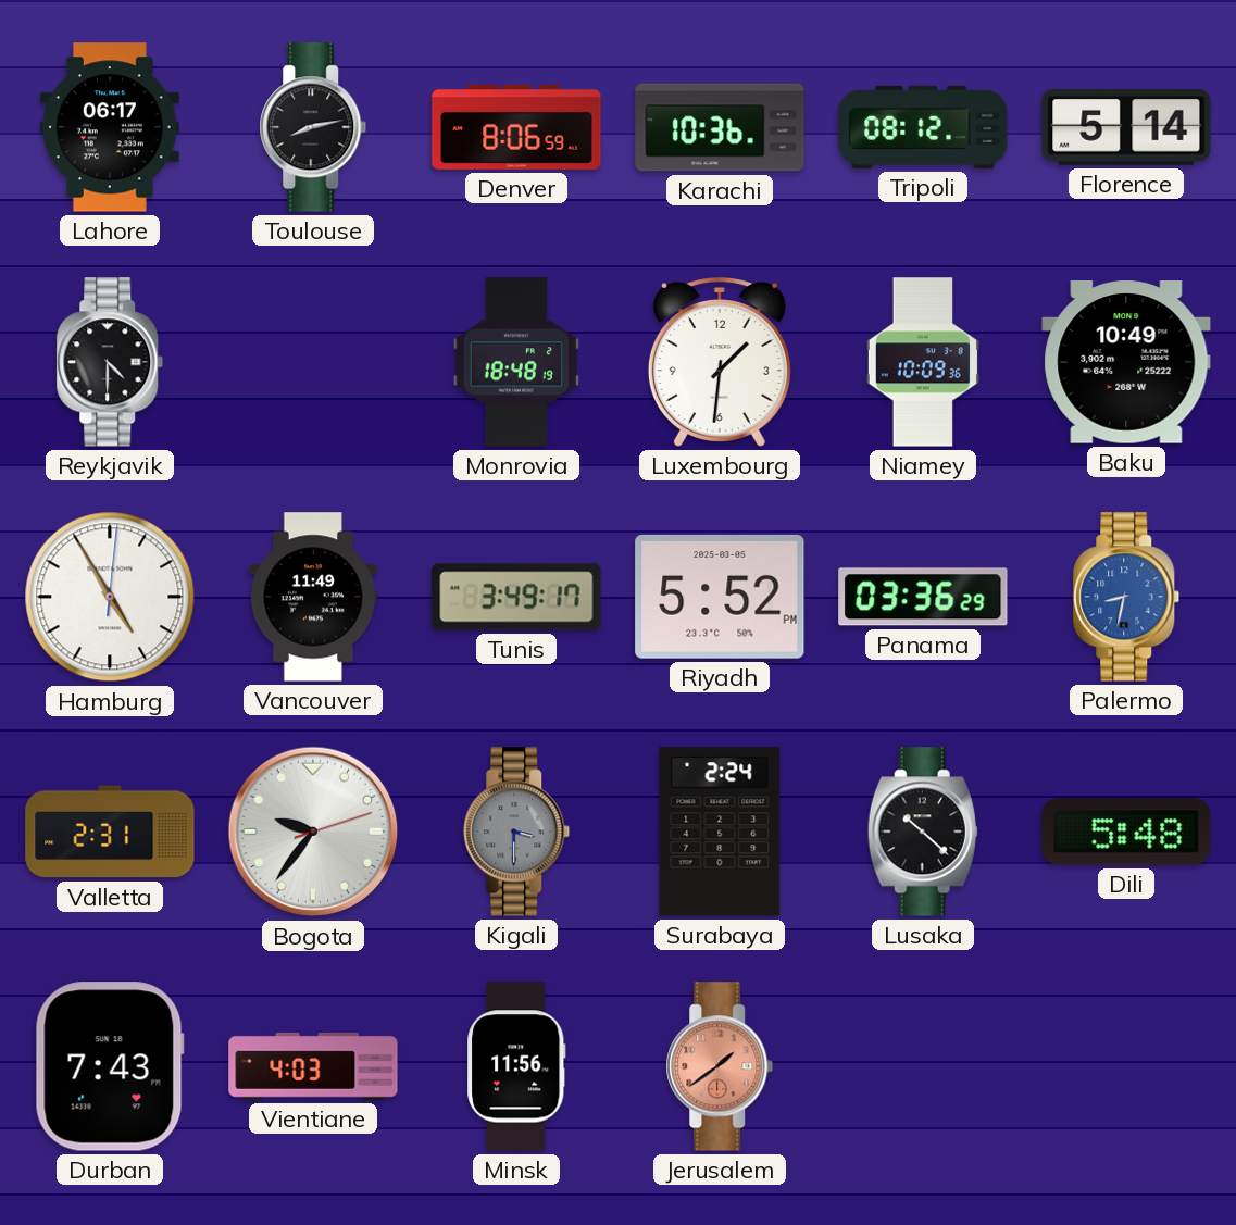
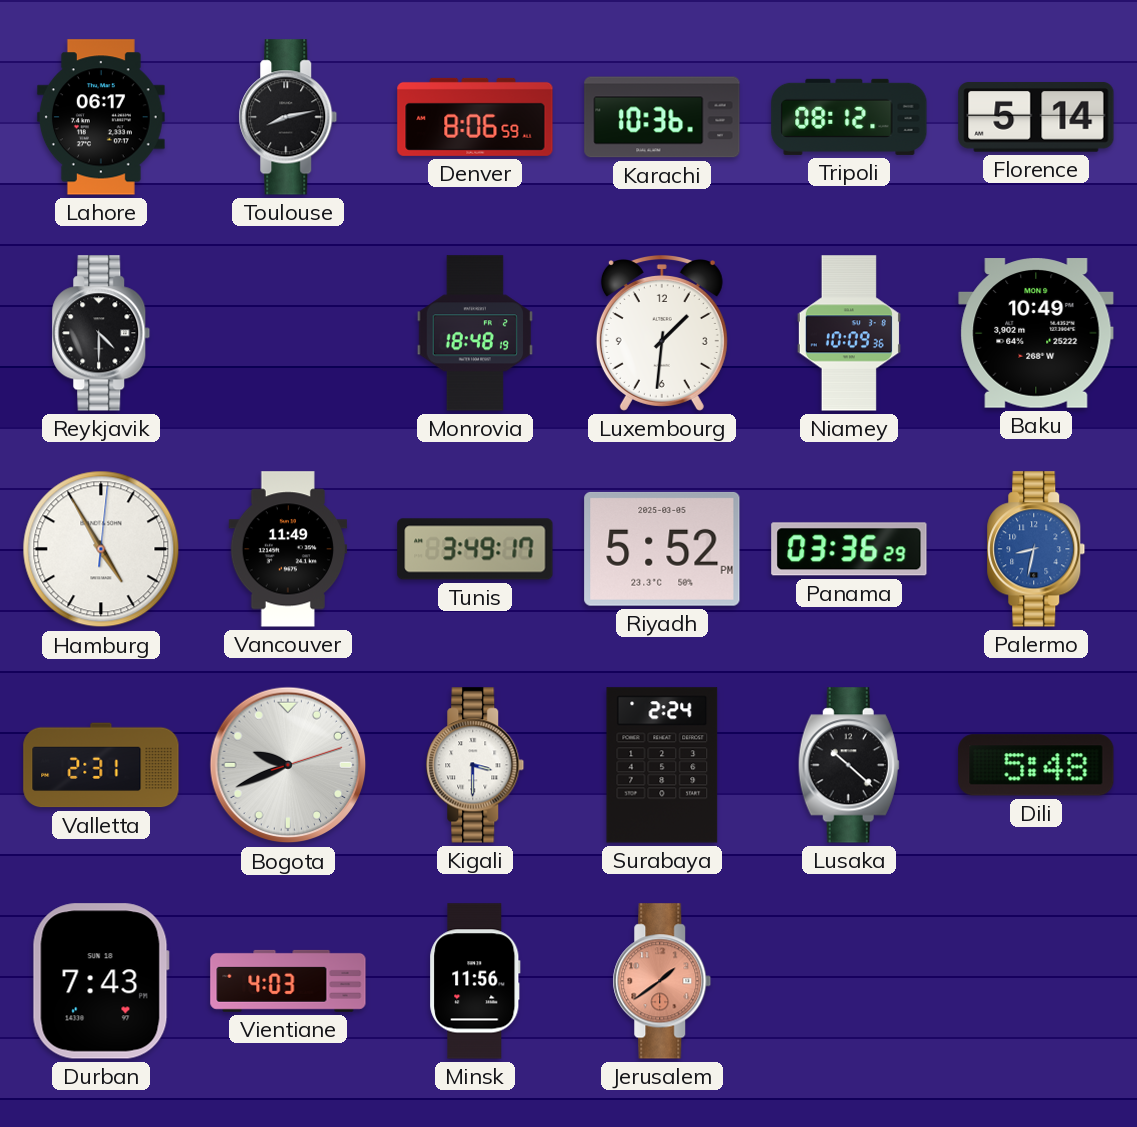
Bogota: 9:36 -> 9:41 (288, 765)
Kigali dial: grey -> white (475, 765)
